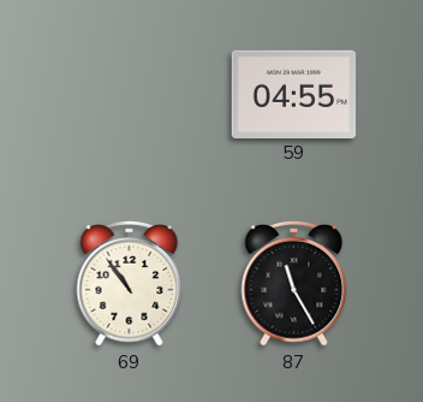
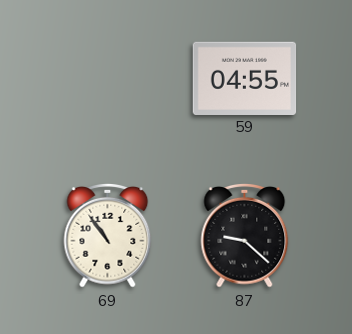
87: 11:25 -> 9:22 (245, 235)
